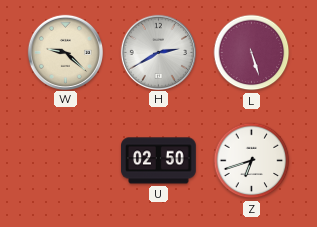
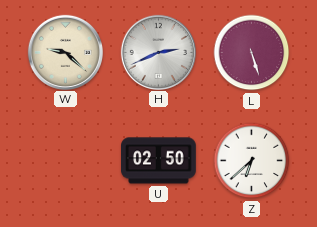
H: 2:40 -> 2:41 (158, 52)
Z: 6:42 -> 6:38 (252, 161)
